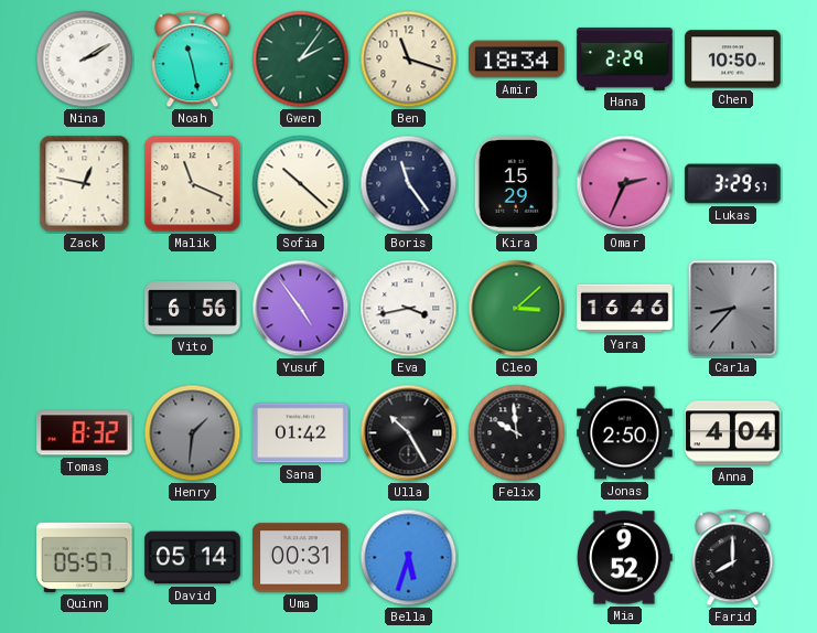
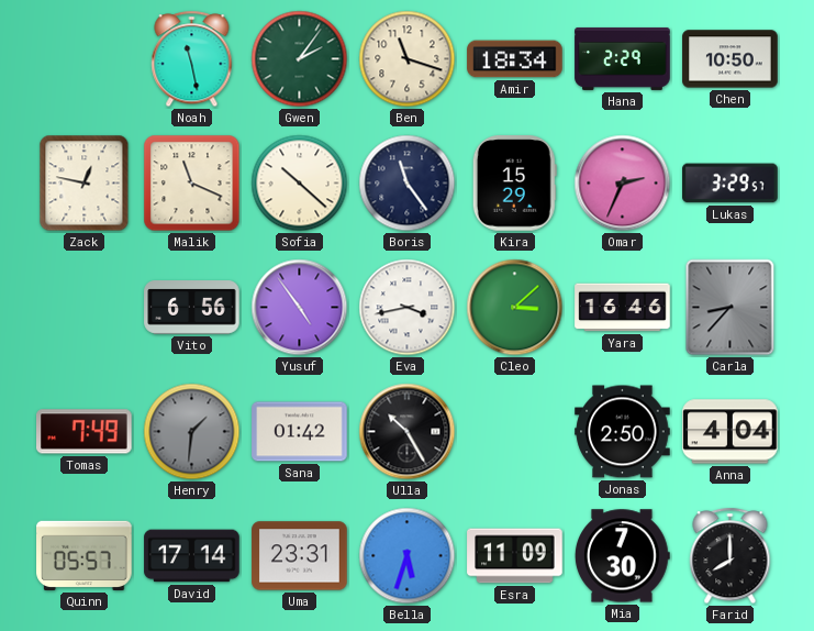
Nina: 2:10 -> none (85, 60)
Tomas: 8:32 -> 7:49 (85, 432)
Felix: 9:59 -> none (517, 433)
David: 05:14 -> 17:14 (192, 556)
Uma: 00:31 -> 23:31 (300, 556)
Esra: none -> 11:09 (515, 556)
Mia: 9:52 -> 7:30 (622, 556)
